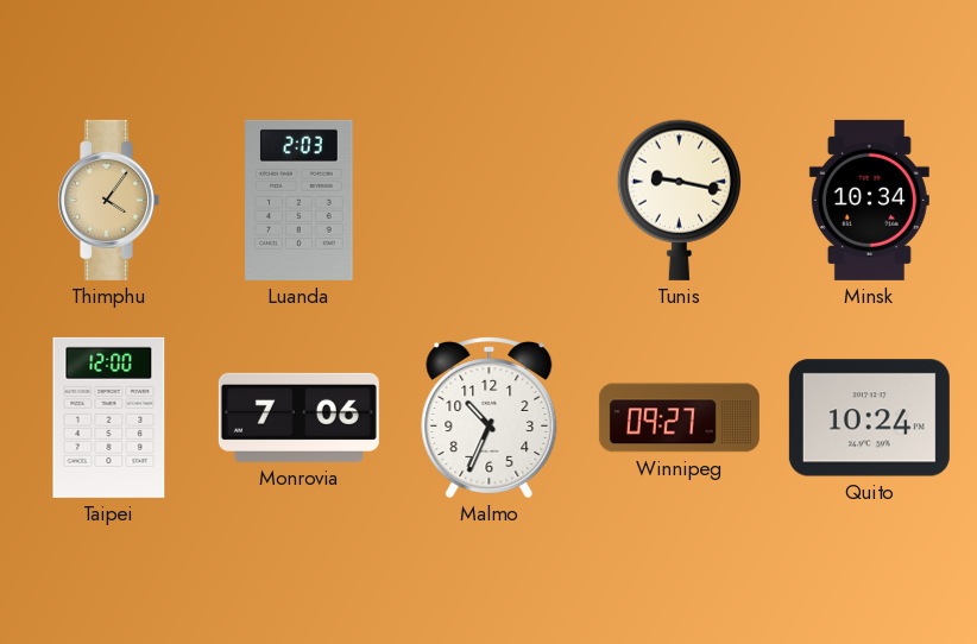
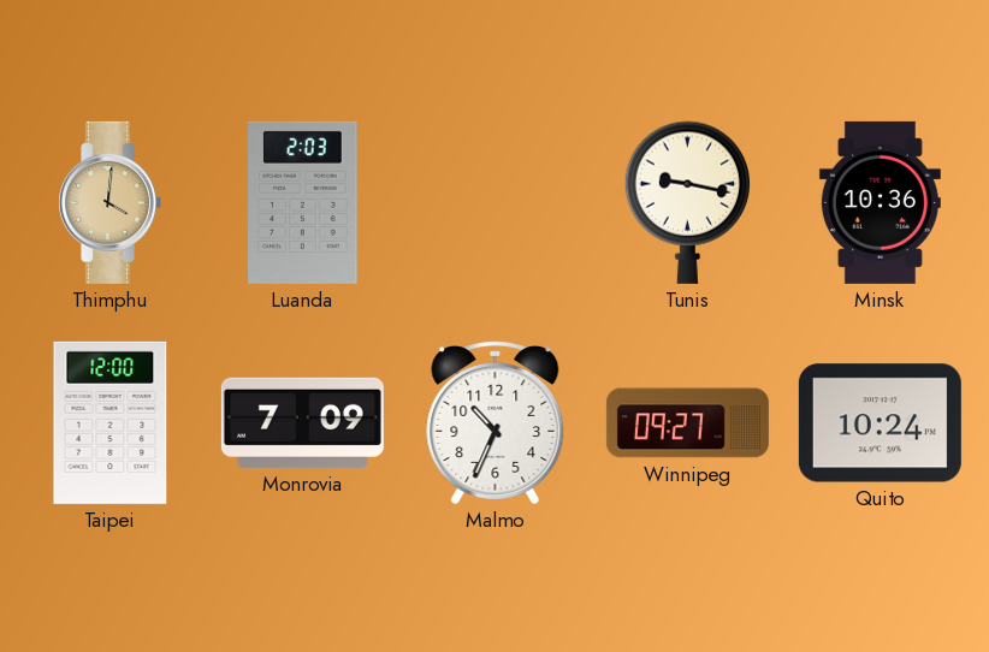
Thimphu: 4:06 -> 4:01 (109, 202)
Minsk: 10:34 -> 10:36 (880, 202)
Monrovia: 7:06 -> 7:09 (302, 422)
